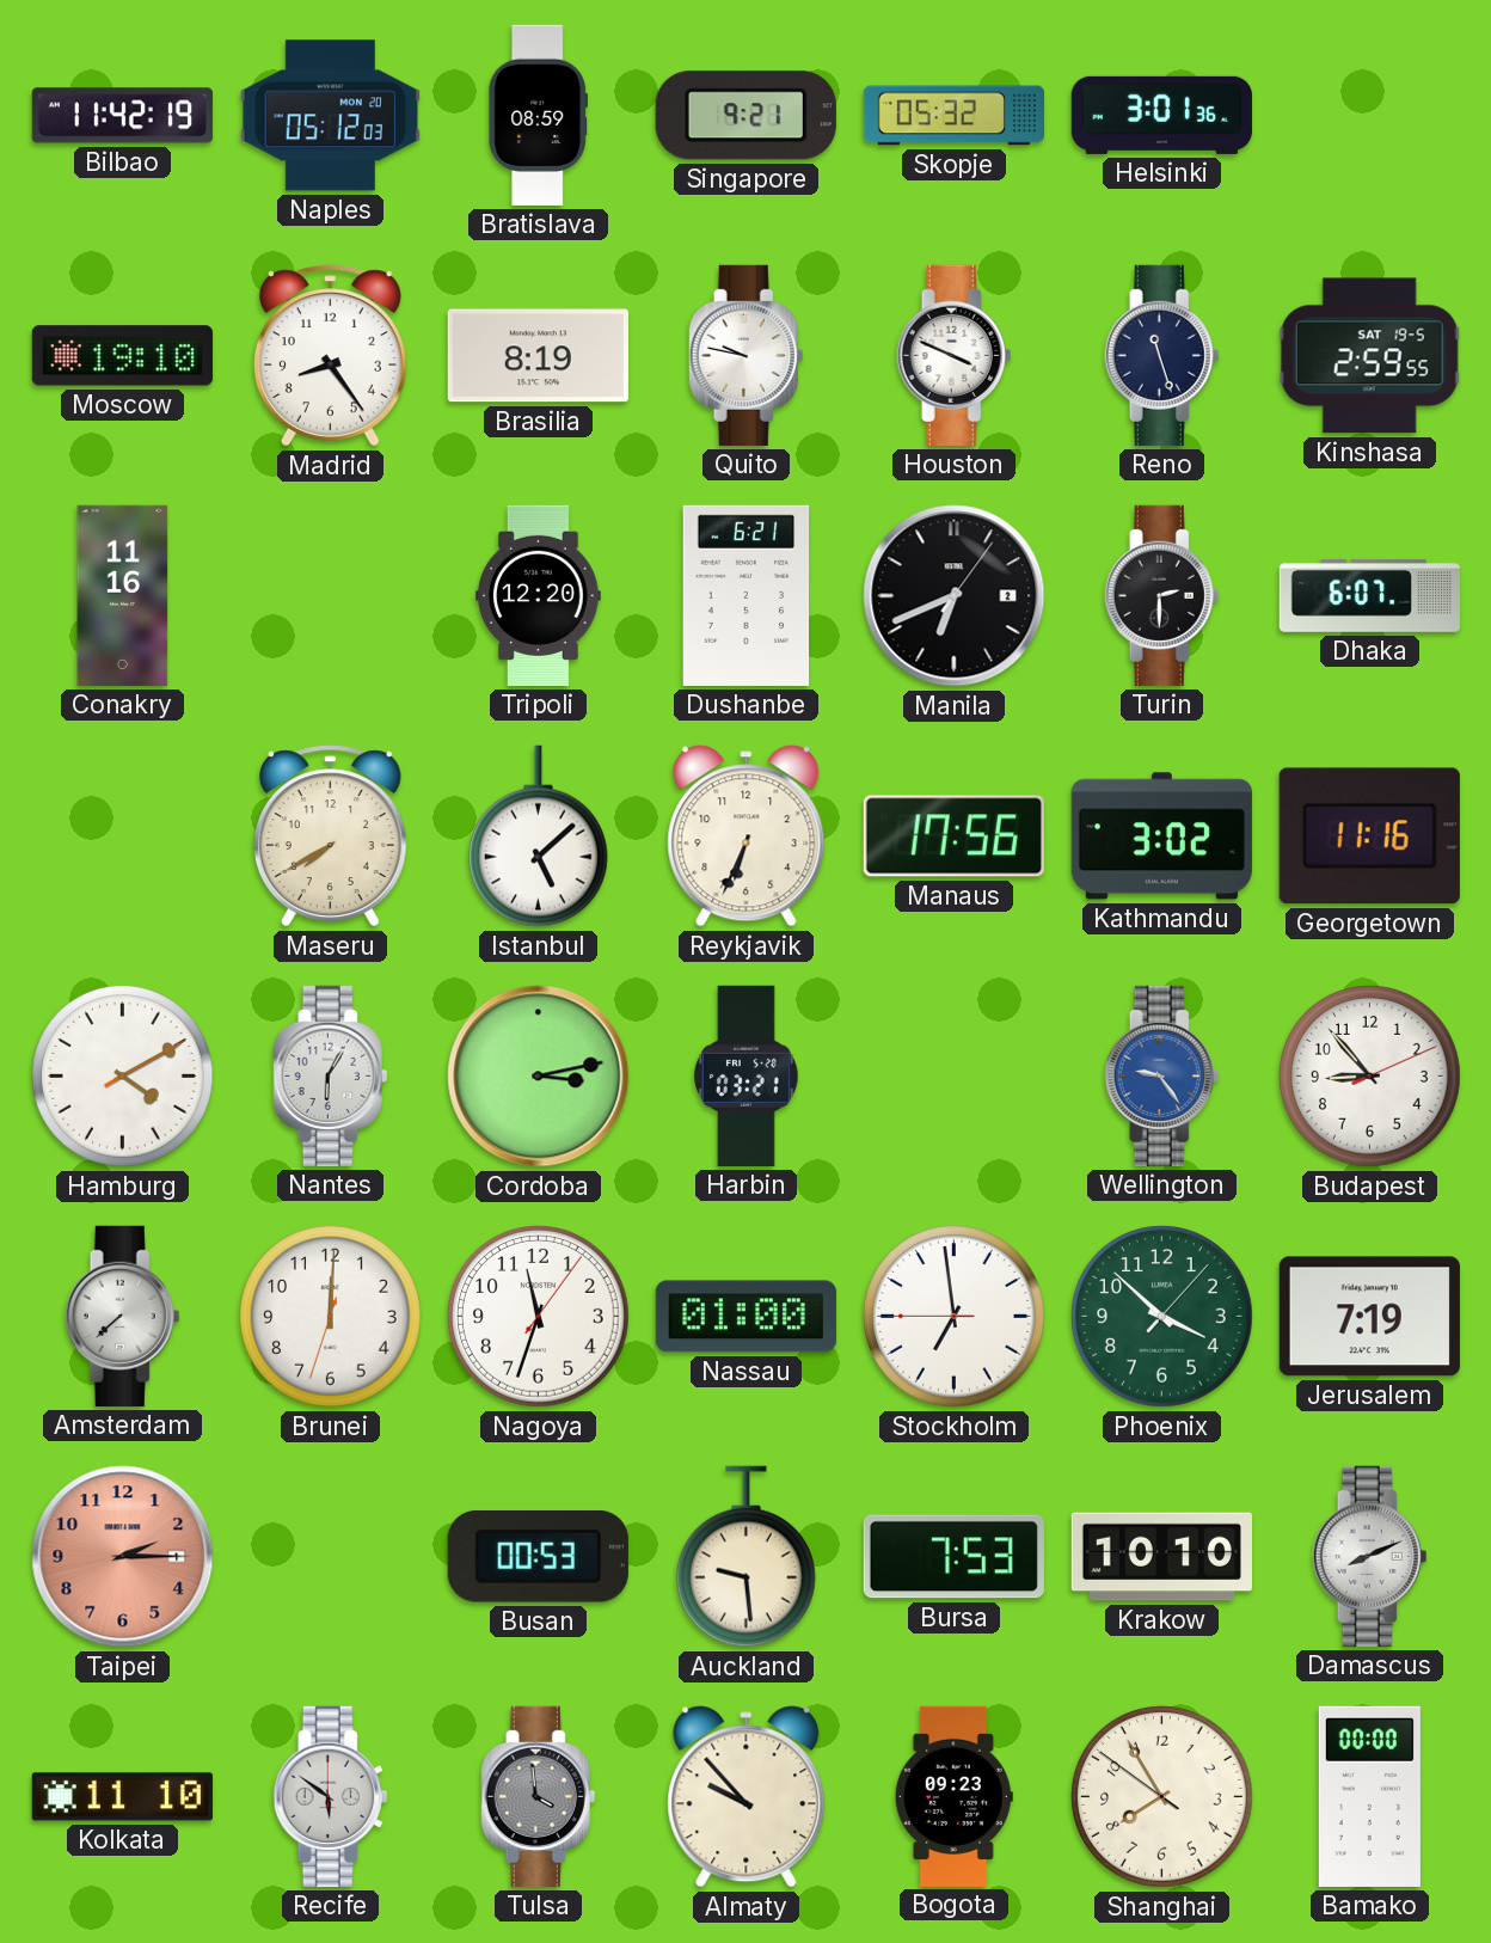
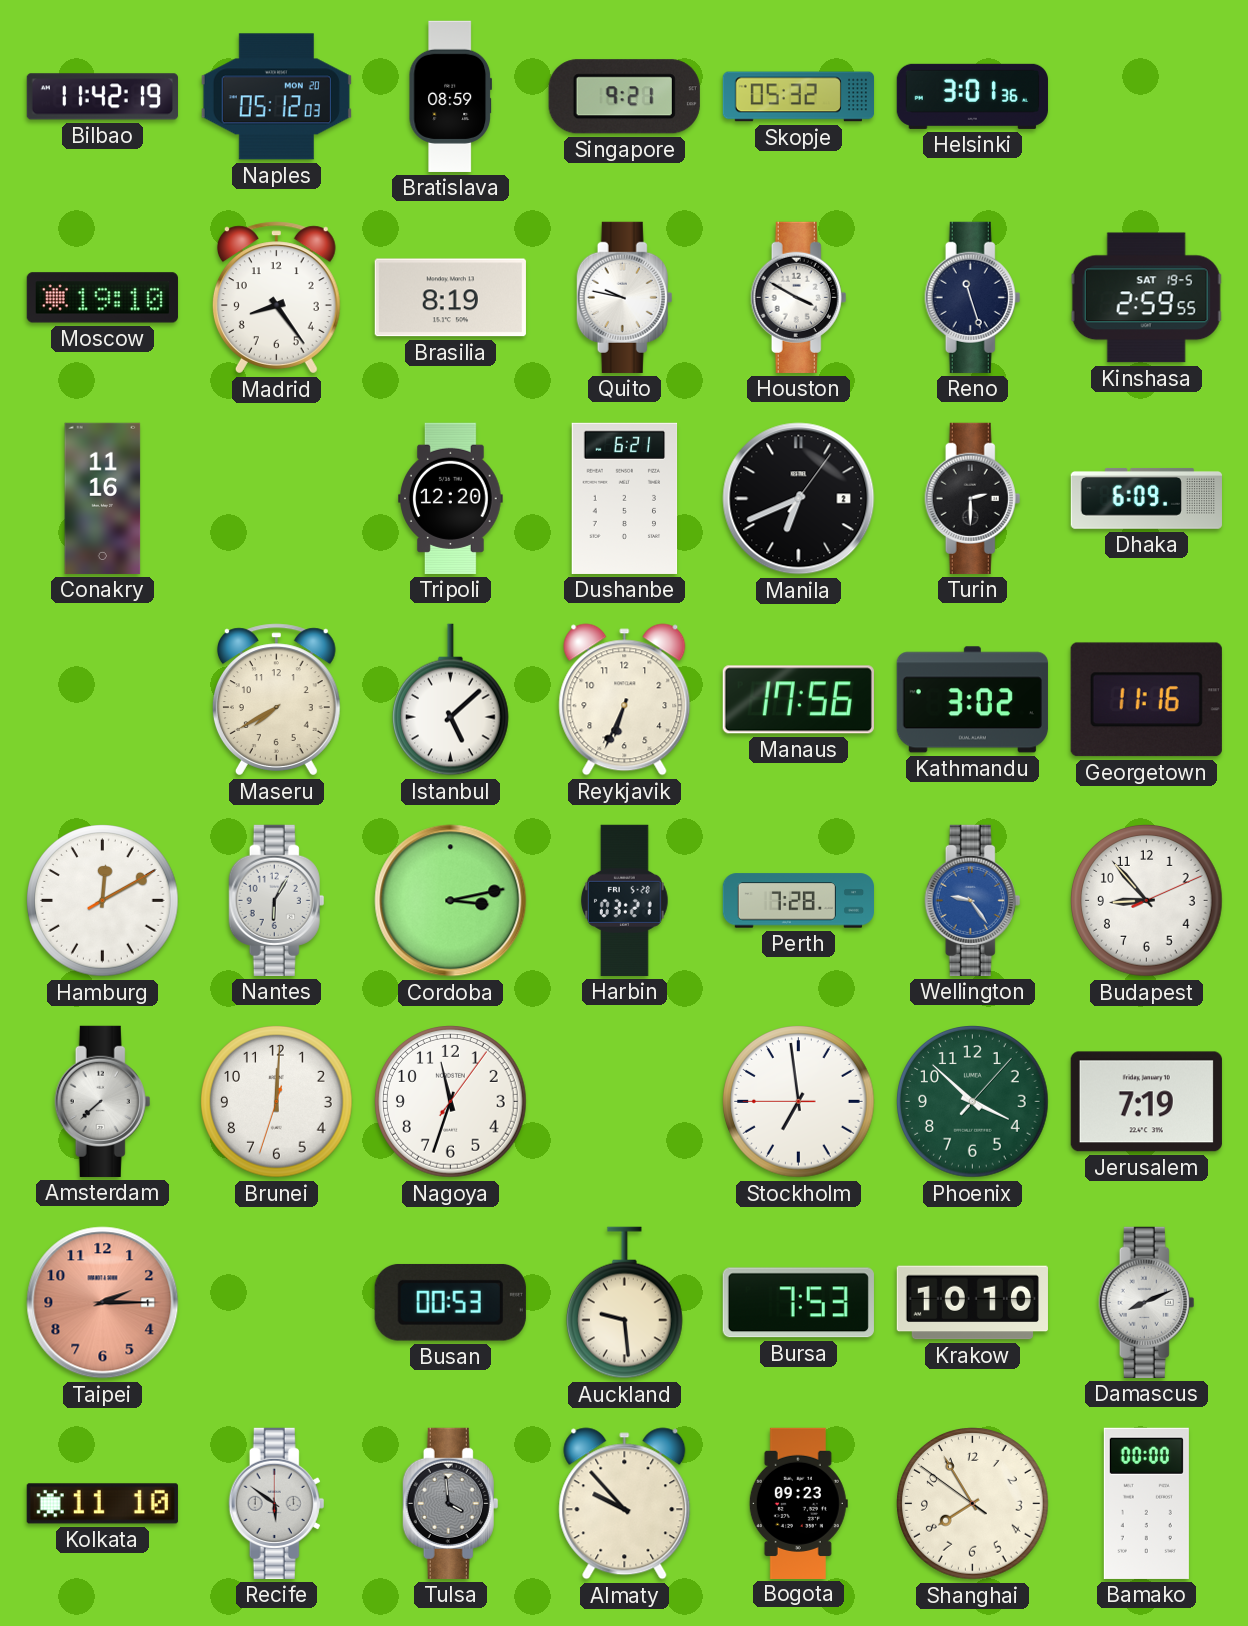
Houston: 3:49 -> 3:50 (799, 297)
Dhaka: 6:07 -> 6:09 (1146, 498)
Hamburg: 4:10 -> 12:10 (103, 901)
Perth: none -> 7:28 (798, 901)
Nassau: 01:00 -> none (745, 1317)
